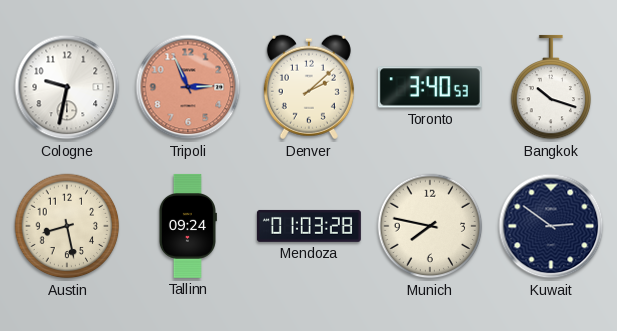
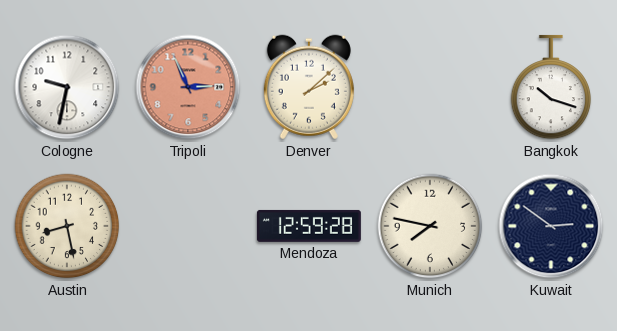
Toronto: 3:40 -> none (430, 87)
Tallinn: 09:24 -> none (187, 226)
Mendoza: 01:03 -> 12:59 (309, 226)
